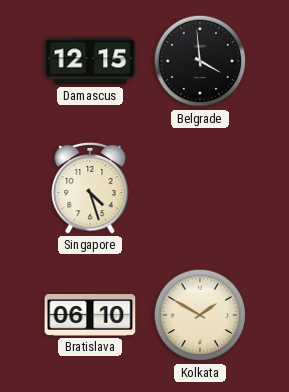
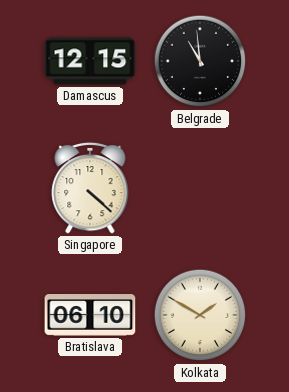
Belgrade: 3:59 -> 10:59 (200, 61)
Singapore: 4:27 -> 4:22 (90, 188)
